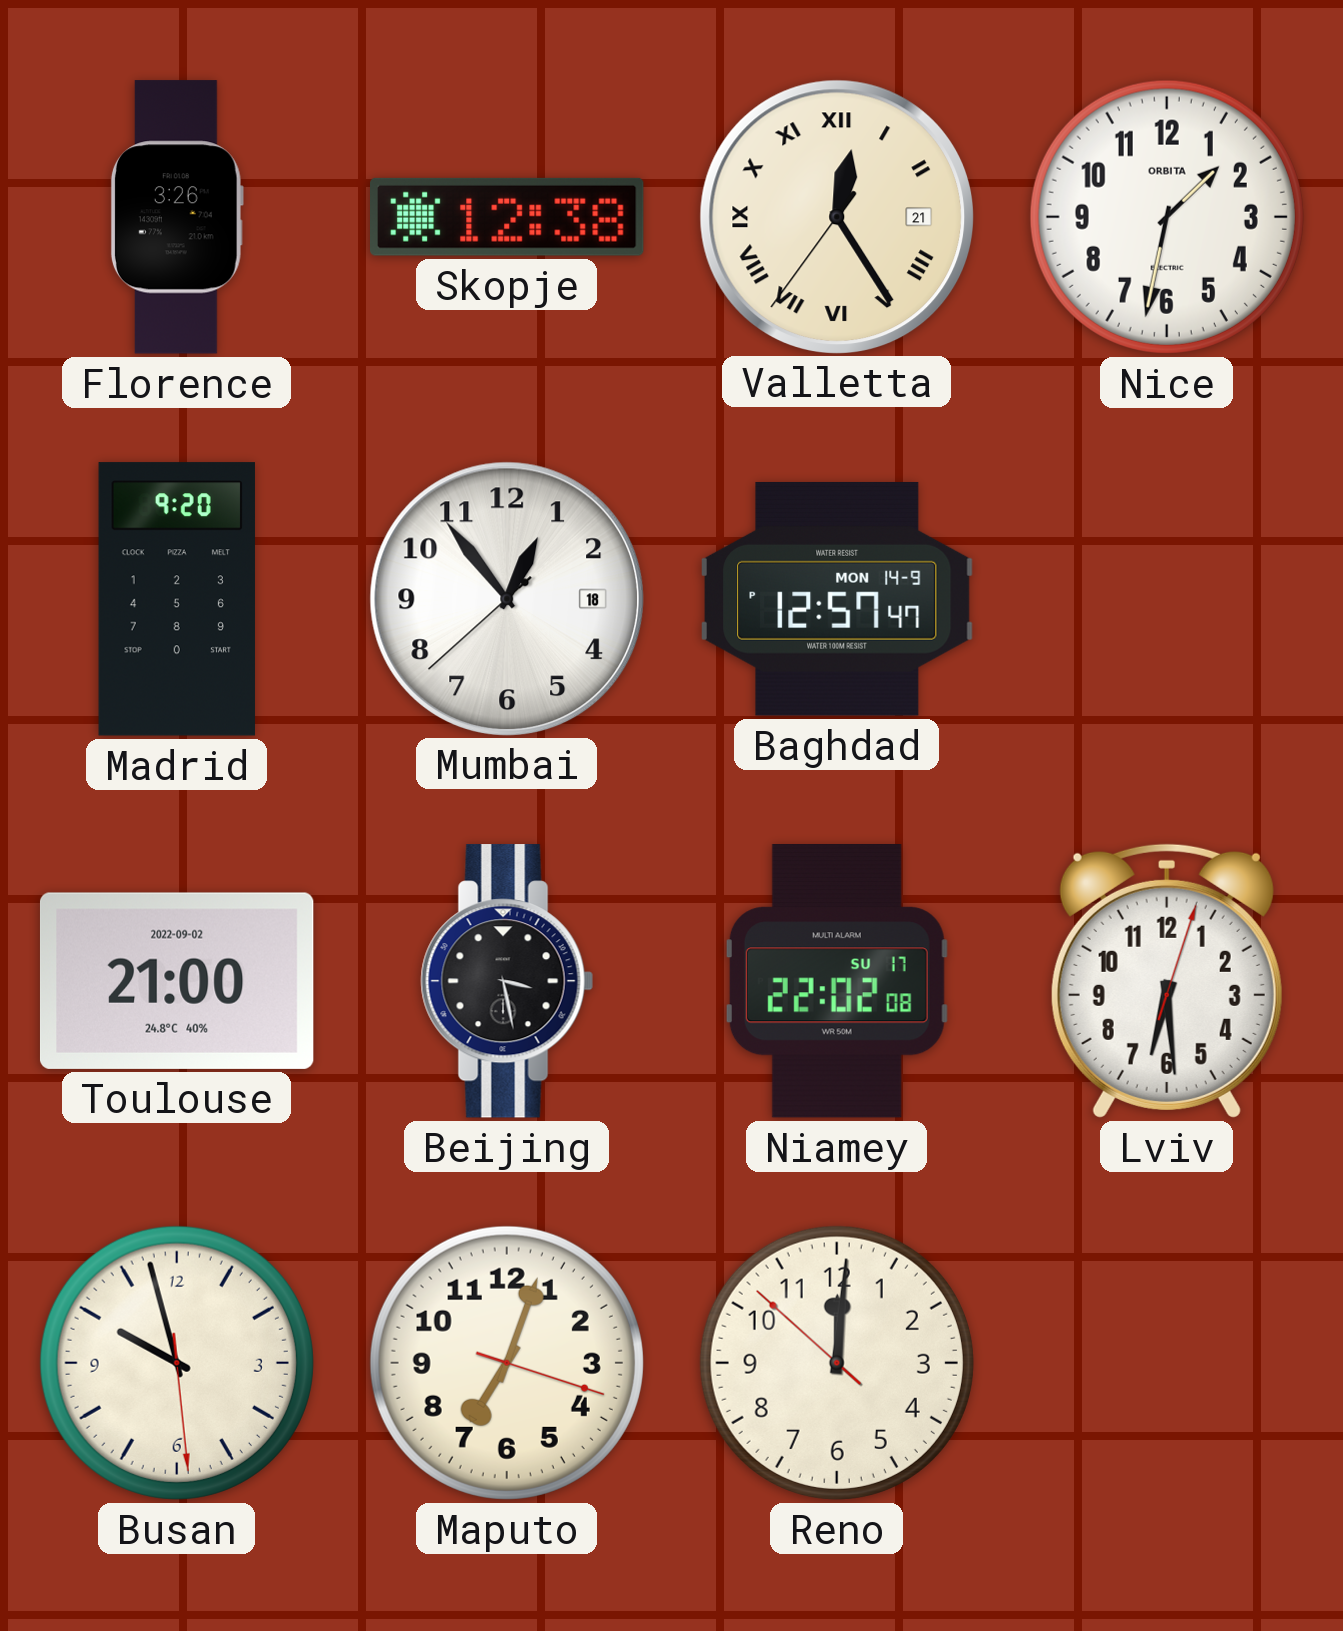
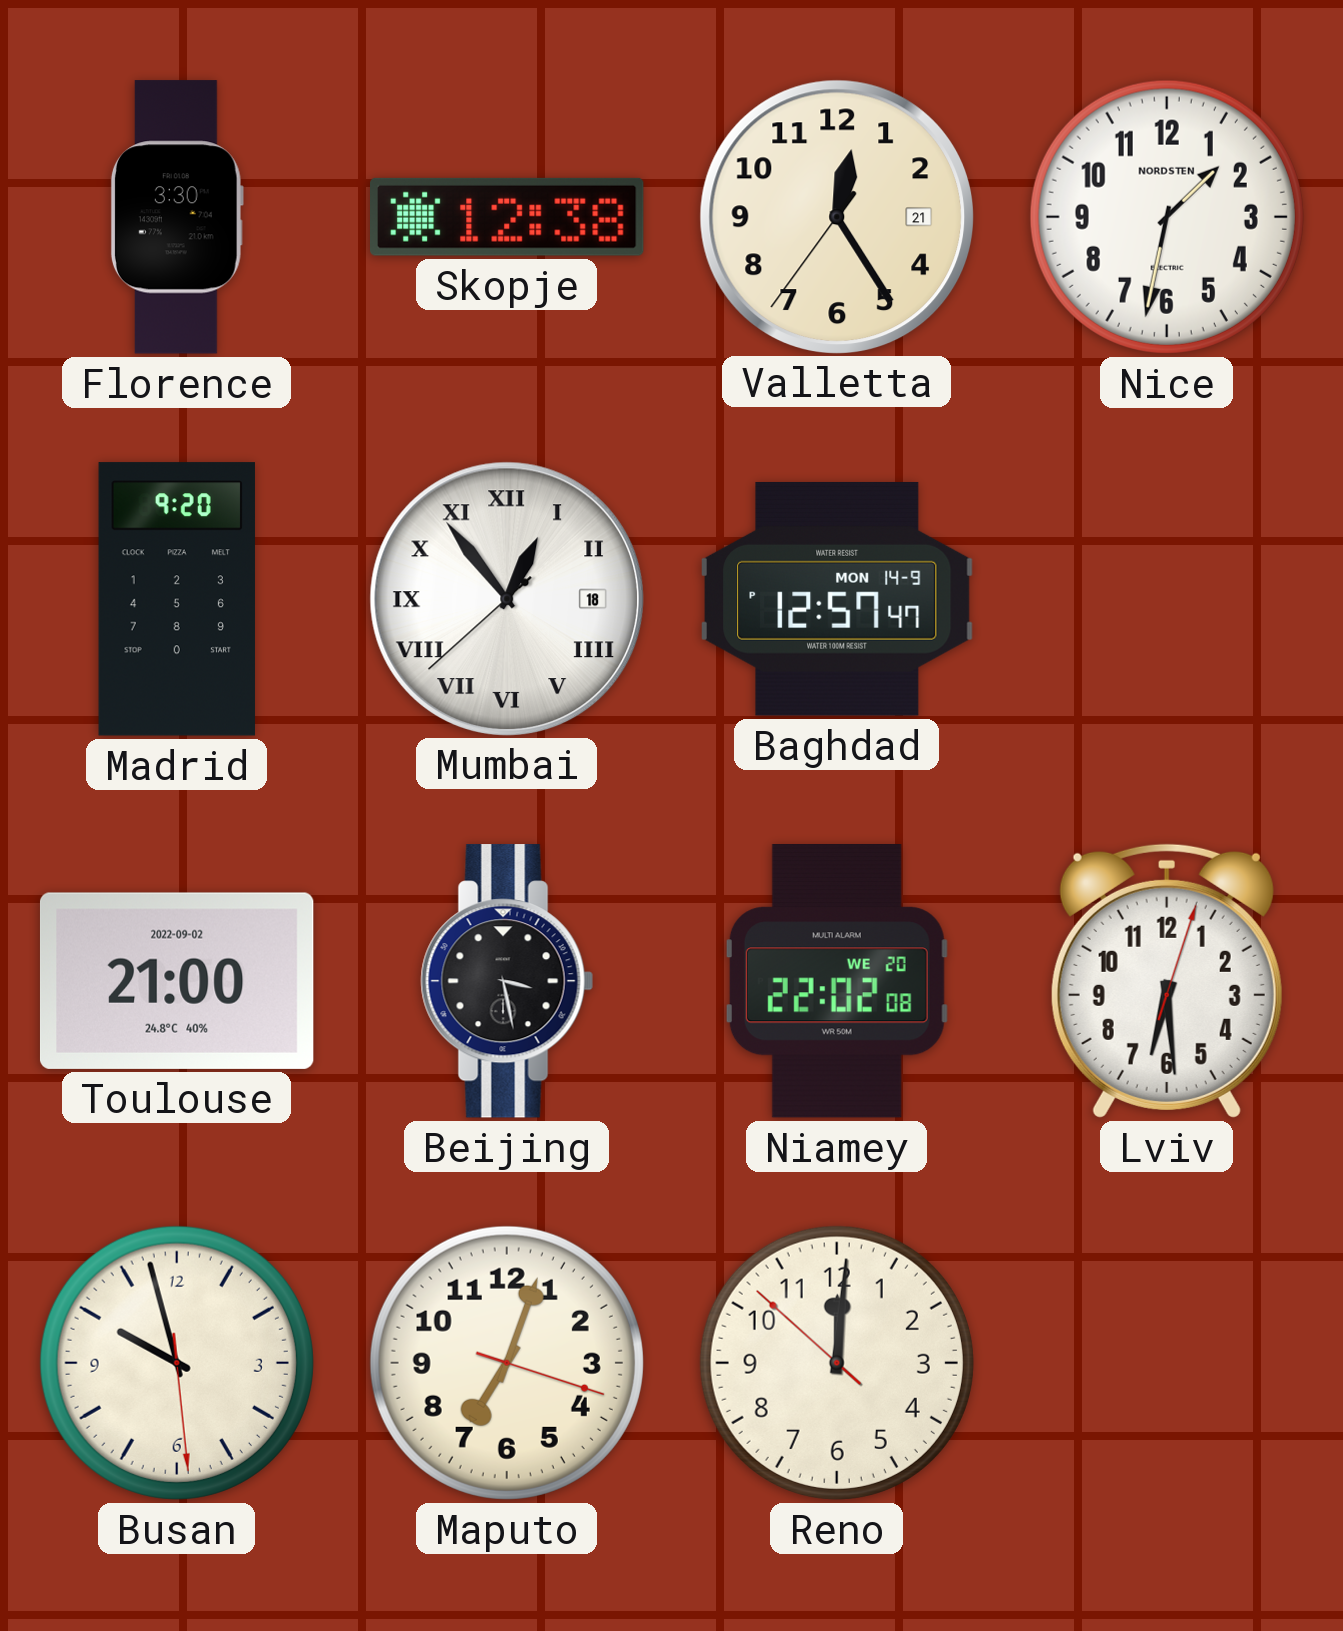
Florence: 3:26 -> 3:30 (177, 217)
Valletta numerals: Roman -> Arabic (836, 216)
Nice brand: ORBITA -> NORDSTEN (1167, 217)
Mumbai numerals: Arabic -> Roman (506, 598)
Niamey date: SU 17 -> WE 20 (837, 982)
